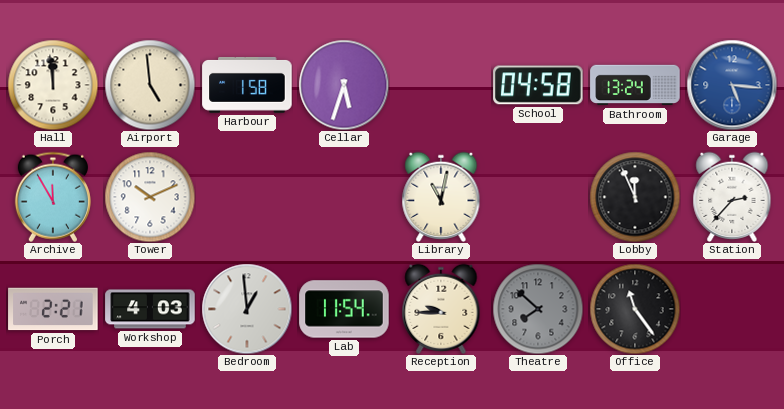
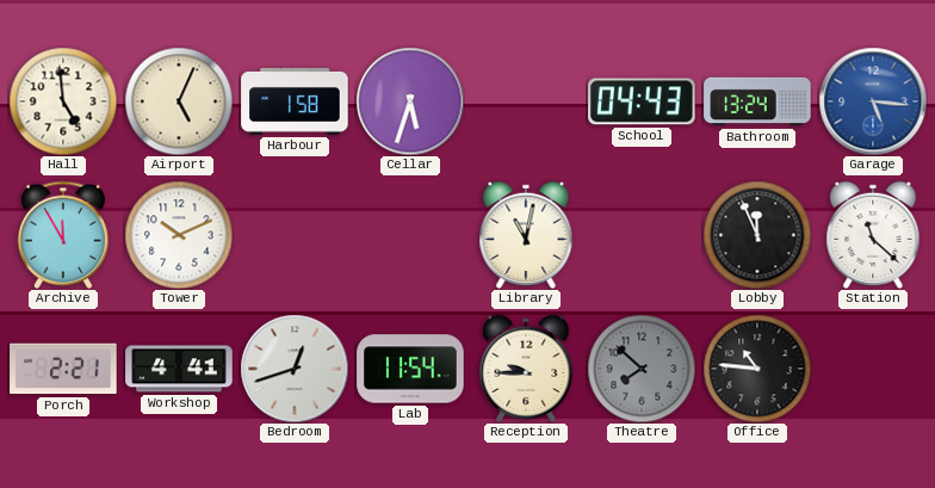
Hall: 11:59 -> 4:59 (63, 101)
Airport: 4:59 -> 5:04 (179, 101)
School: 04:58 -> 04:43 (642, 101)
Station: 2:37 -> 11:22 (873, 234)
Workshop: 4:03 -> 4:41 (179, 369)
Bedroom: 12:59 -> 12:42 (295, 369)
Office: 11:24 -> 10:46 (757, 369)
